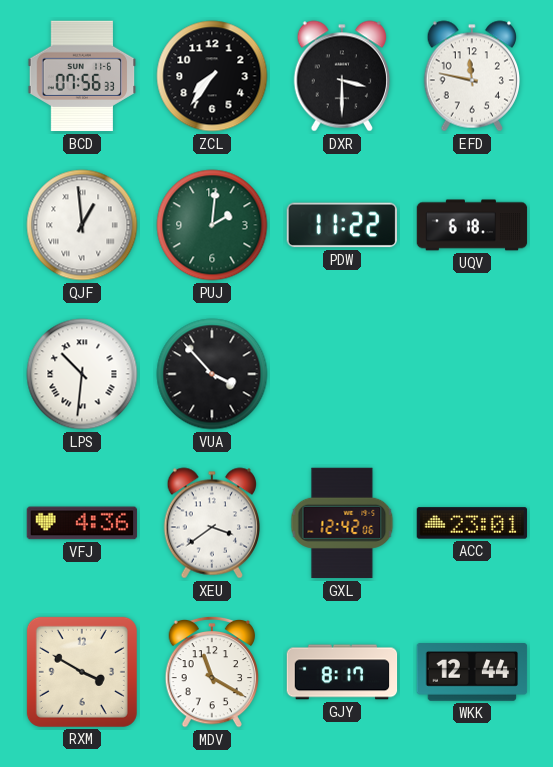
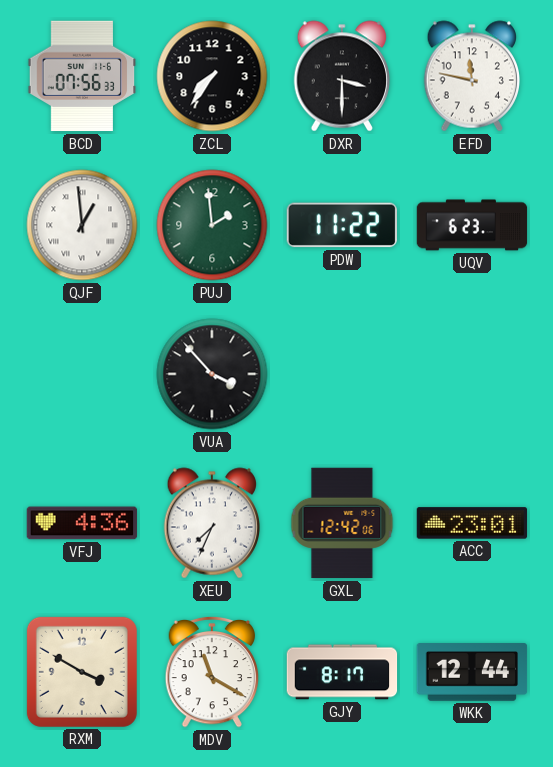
PUJ: 2:01 -> 1:59 (212, 225)
UQV: 6:18 -> 6:23 (472, 225)
LPS: 10:31 -> none (82, 374)
XEU: 3:39 -> 7:34 (211, 523)
